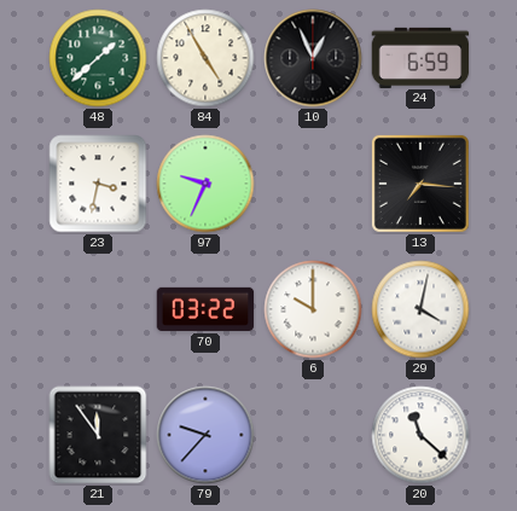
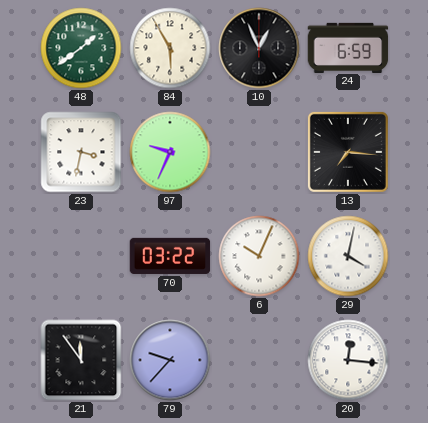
48: 1:38 -> 1:39 (81, 48)
84: 4:55 -> 5:55 (170, 48)
6: 10:00 -> 10:04 (259, 256)
20: 11:22 -> 12:16 (348, 360)
